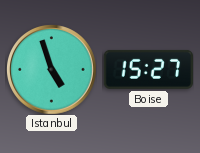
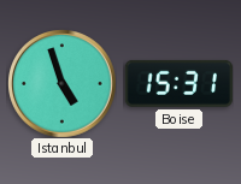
Boise: 15:27 -> 15:31 (178, 83)
